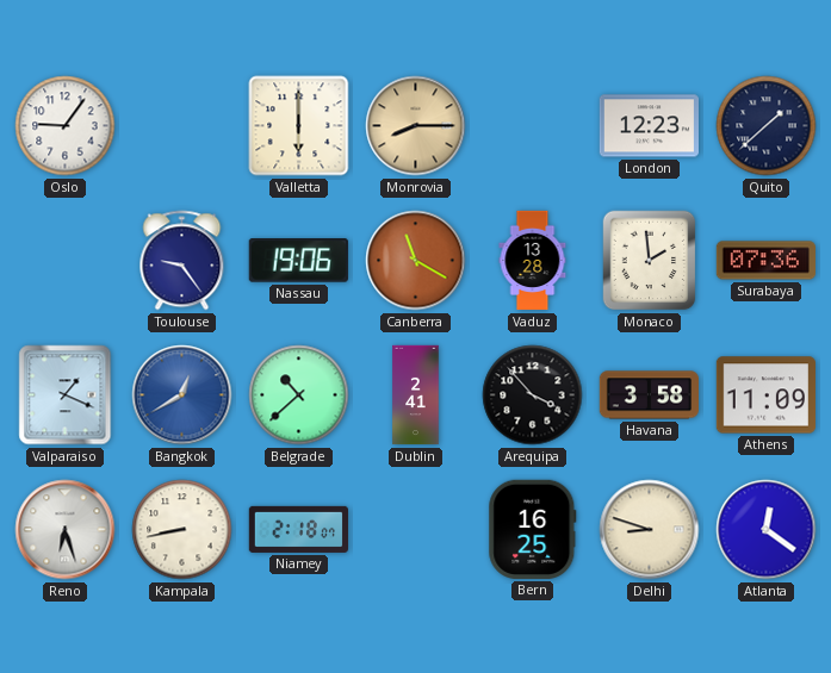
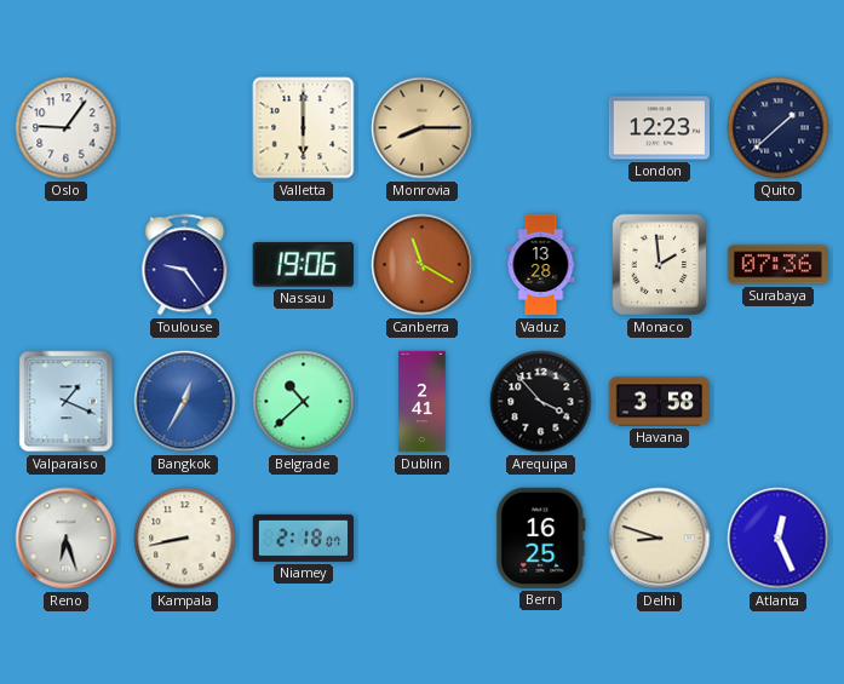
Bangkok: 12:40 -> 12:35 (185, 402)
Athens: 11:09 -> none (765, 395)
Atlanta: 12:21 -> 12:26 (779, 539)
